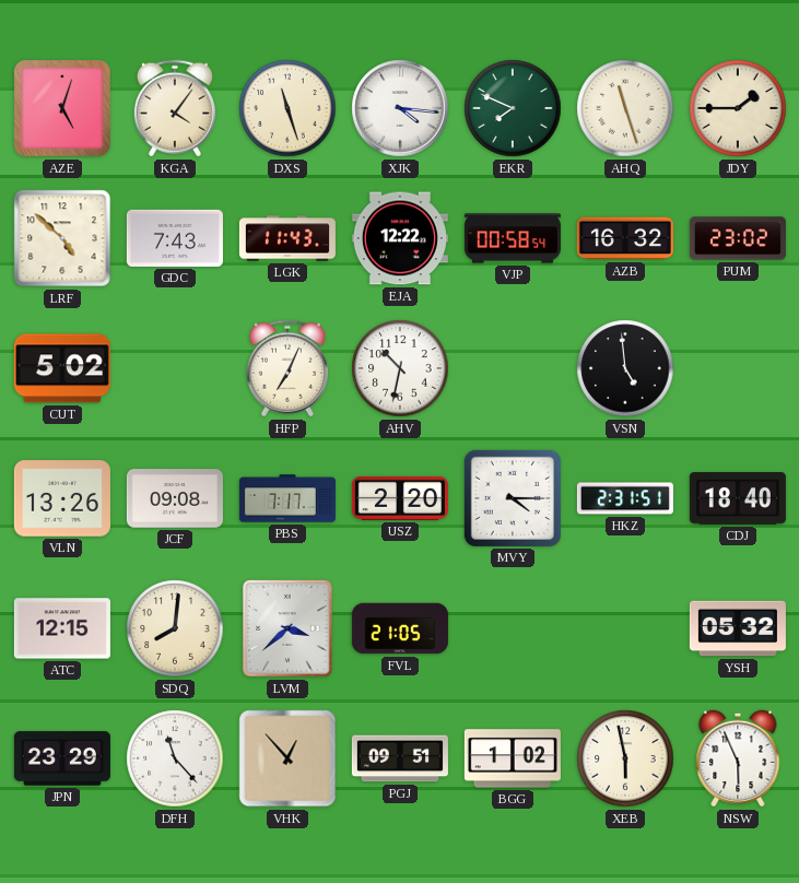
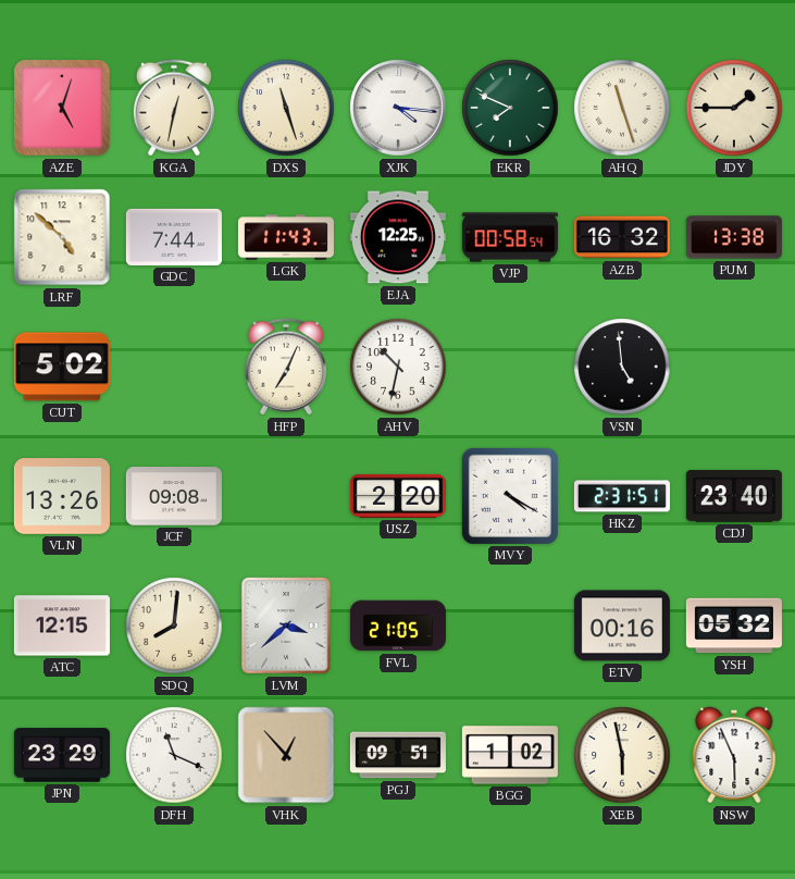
KGA: 4:06 -> 12:32 (174, 108)
GDC: 7:43 -> 7:44 (174, 237)
EJA: 12:22 -> 12:25 (398, 237)
PUM: 23:02 -> 13:38 (734, 237)
PBS: 7:17 -> none (287, 498)
MVY: 4:15 -> 4:20 (510, 496)
CDJ: 18:40 -> 23:40 (734, 496)
ETV: none -> 00:16 (622, 626)
DFH: 11:23 -> 11:19 (174, 755)
